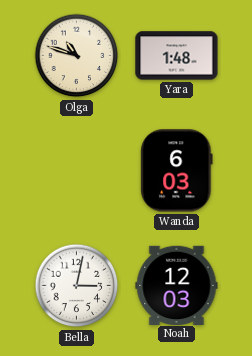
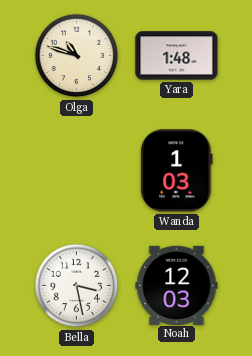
Wanda: 6:03 -> 1:03 (177, 171)
Bella: 3:02 -> 3:28 (77, 286)
